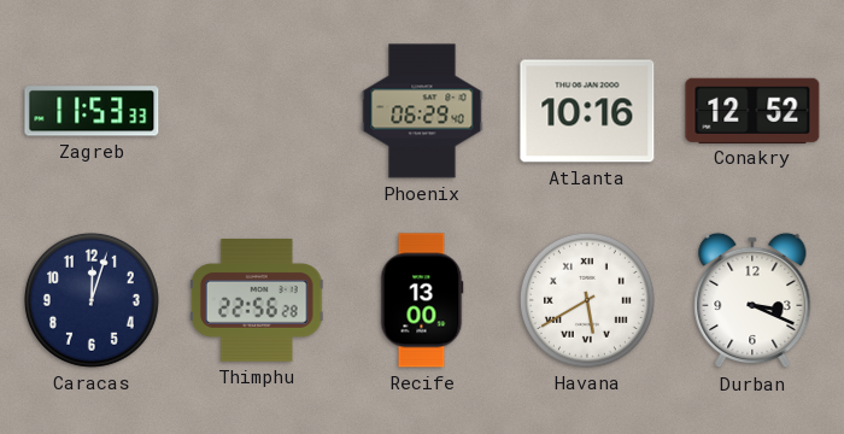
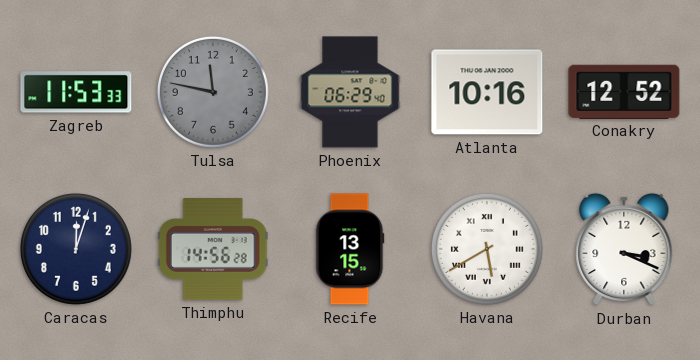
Tulsa: none -> 11:47 (213, 92)
Thimphu: 22:56 -> 14:56 (213, 249)
Recife: 13:00 -> 13:15 (350, 249)
